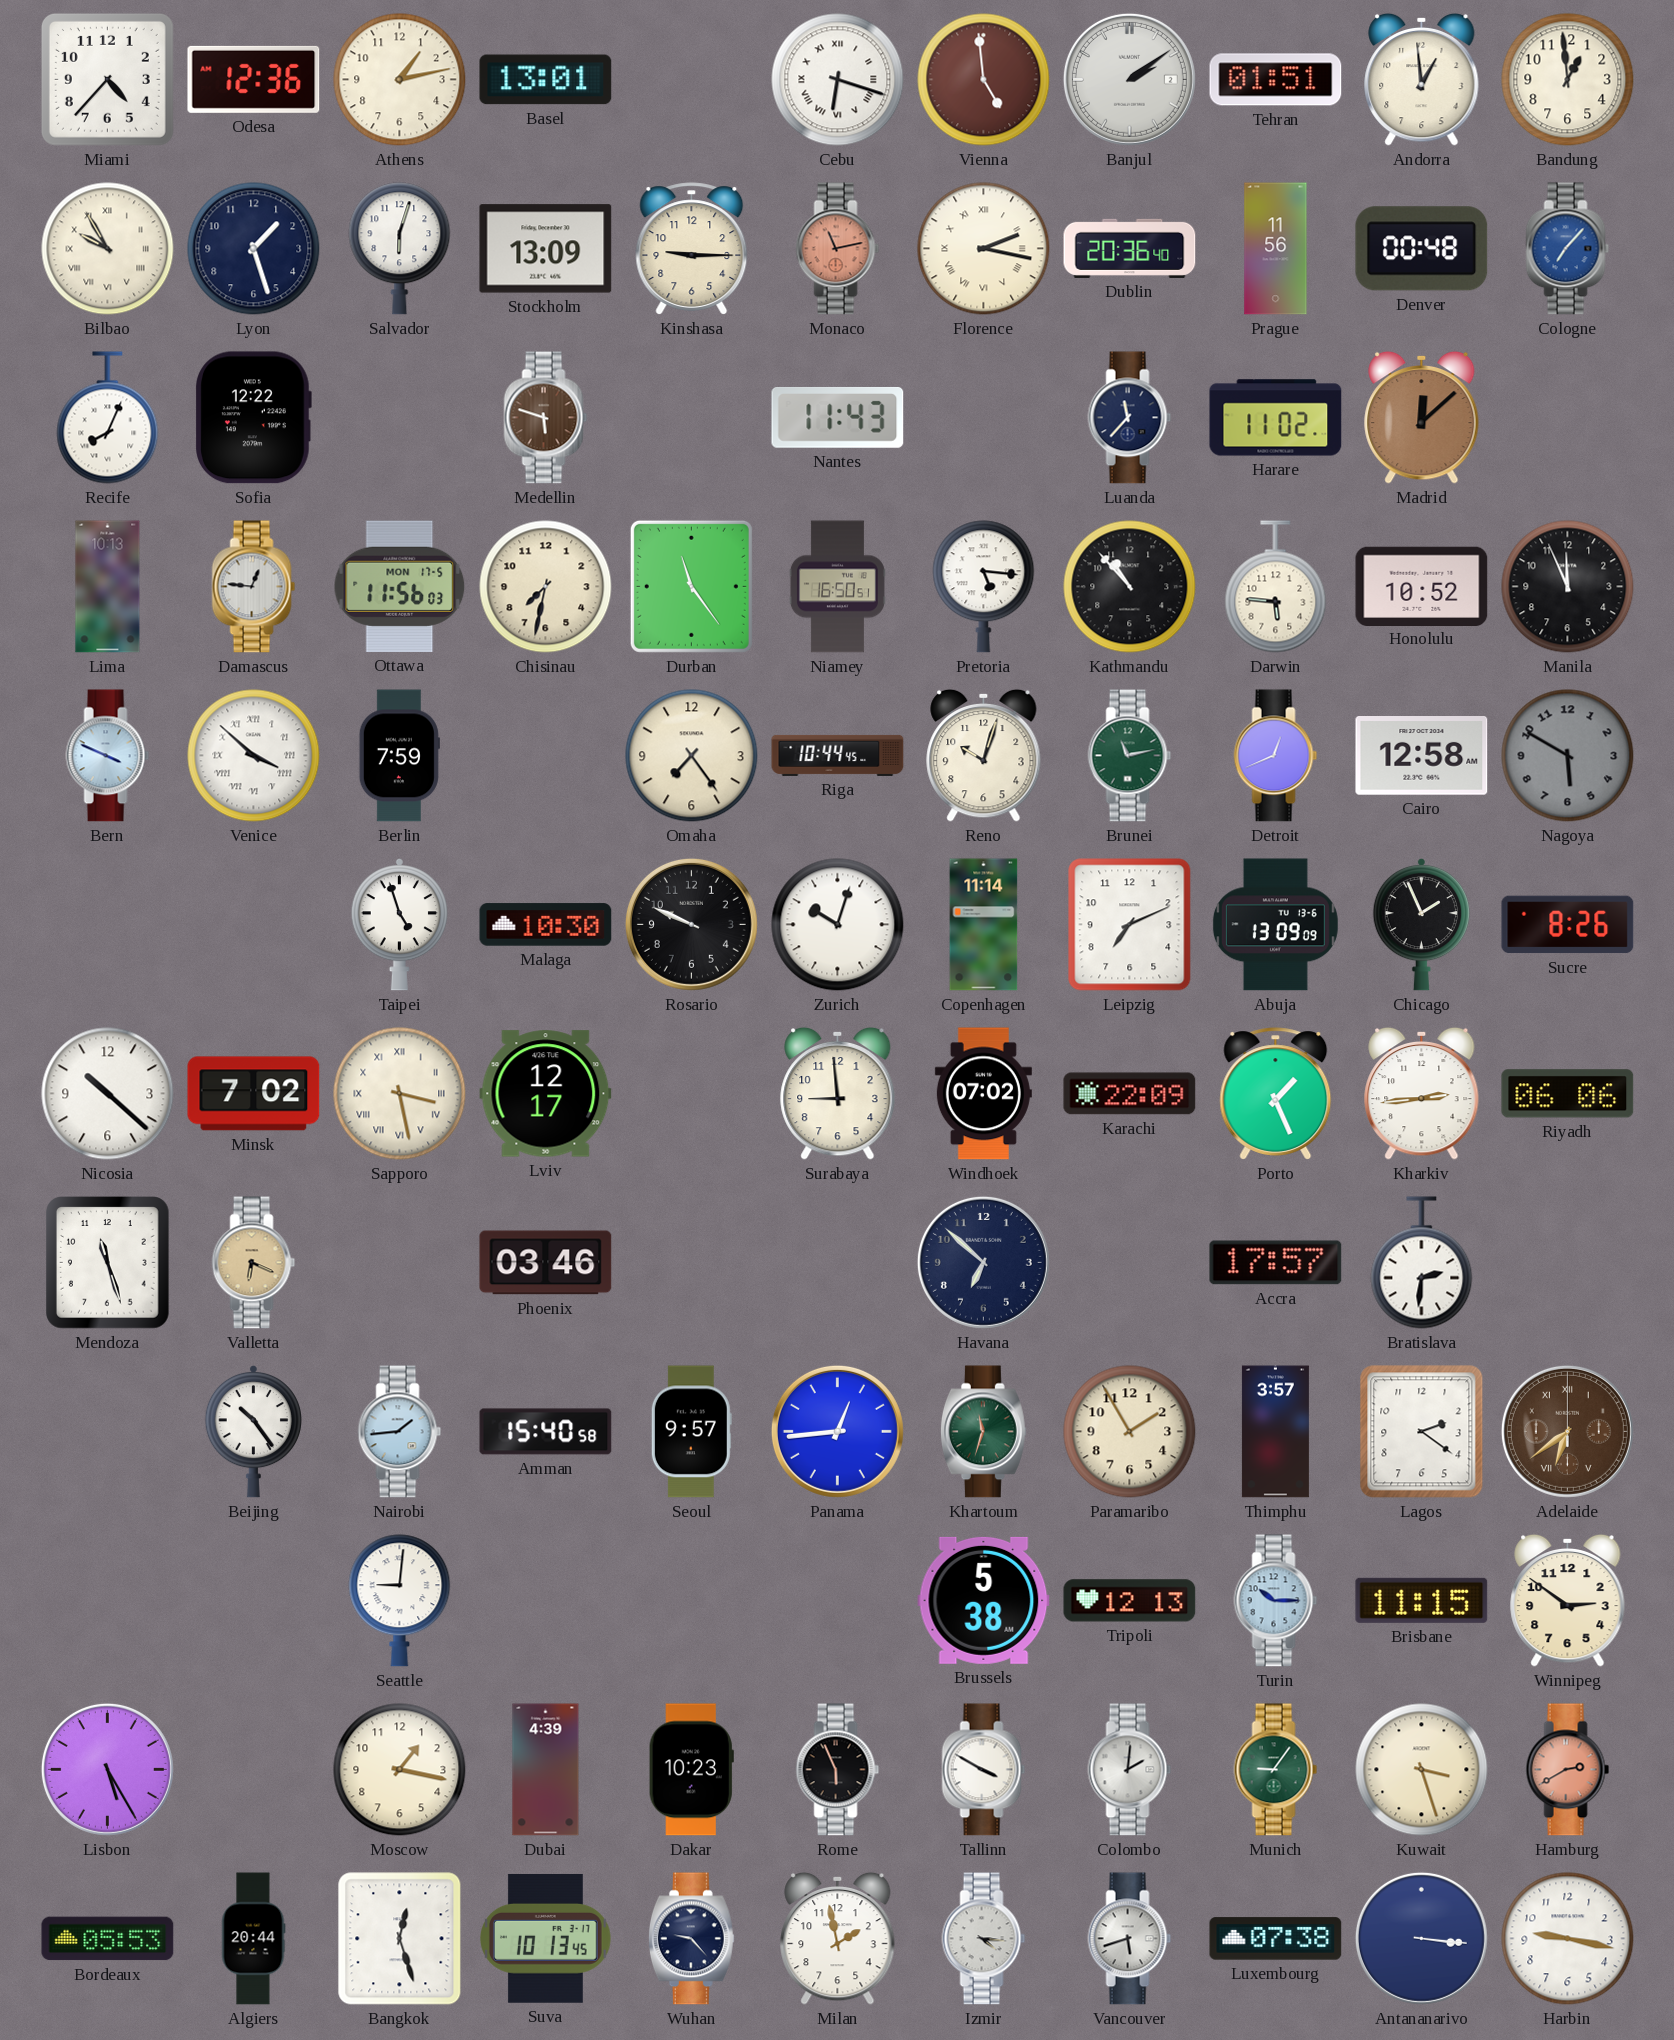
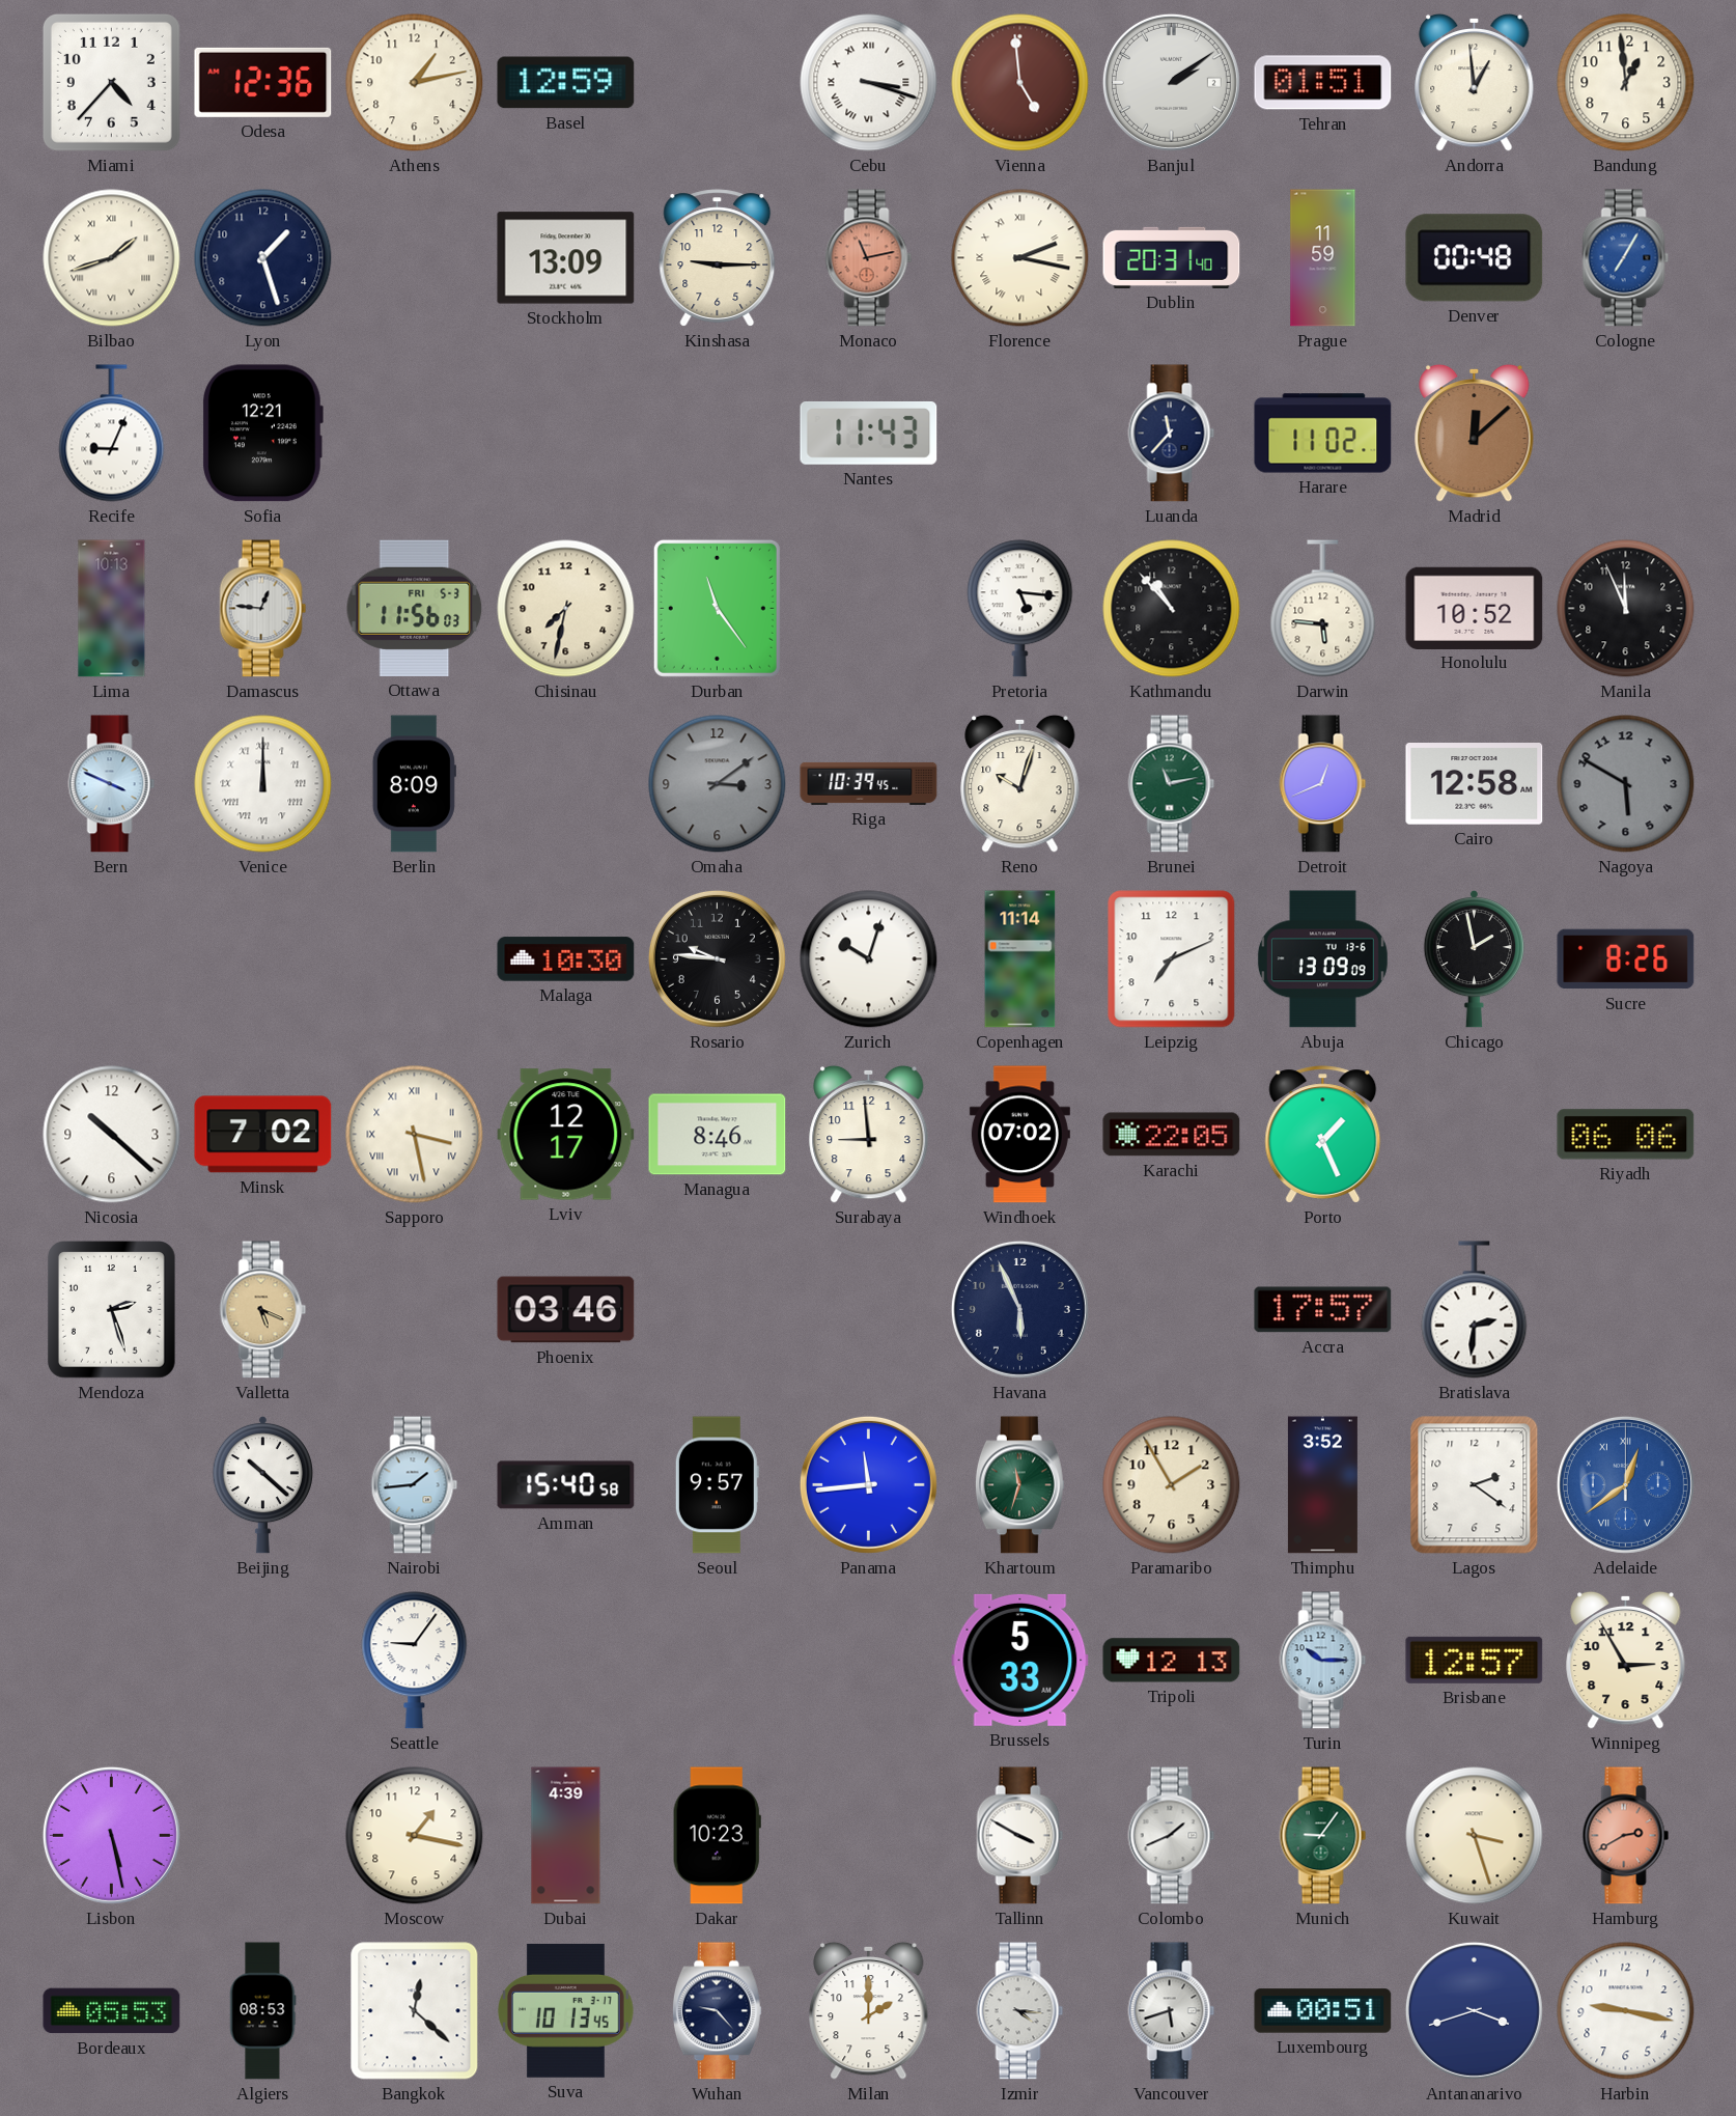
Basel: 13:01 -> 12:59 (566, 83)
Cebu: 6:18 -> 3:18 (869, 83)
Bilbao: 9:55 -> 1:42 (112, 258)
Salvador: 6:03 -> none (400, 249)
Dublin: 20:36 -> 20:31 (1172, 257)
Prague: 11:56 -> 11:59 (1323, 258)
Cologne: 7:07 -> 7:05 (1626, 258)
Recife: 8:04 -> 9:04 (112, 434)
Sofia: 12:22 -> 12:21 (263, 434)
Medellin: 5:48 -> none (546, 418)
Ottawa date: MON 17-5 -> FRI 5-3 (415, 608)
Niamey: 16:50 -> none (837, 587)
Venice: 3:52 -> 12:00 (263, 784)
Berlin: 7:59 -> 8:09 (414, 784)
Omaha: 7:24 -> 3:09 (718, 784)
Omaha dial: cream -> grey (718, 784)
Riga: 10:44 -> 10:39 (869, 783)
Taipei: 4:57 -> none (399, 924)
Rosario: 9:49 -> 9:46 (717, 958)
Chicago: 1:56 -> 1:58 (1474, 958)
Managua: none -> 8:46 (718, 1135)
Karachi: 22:09 -> 22:05 (1172, 1135)
Kharkiv: 2:44 -> none (1422, 1093)
Mendoza: 11:27 -> 2:27 (112, 1310)
Valletta: 6:19 -> 5:19 (263, 1310)
Havana: 6:52 -> 5:56 (1019, 1309)
Beijing: 10:24 -> 10:22 (262, 1484)
Panama: 12:44 -> 11:44 (868, 1484)
Thimphu: 3:57 -> 3:52 (1322, 1485)
Adelaide: 6:39 -> 12:39 (1625, 1484)
Adelaide dial: brown -> blue (1625, 1484)
Seattle: 9:01 -> 9:06 (415, 1661)
Brussels: 5:38 -> 5:33 (1020, 1660)
Brisbane: 11:15 -> 12:57 (1475, 1660)
Winnipeg: 2:51 -> 2:55 (1626, 1660)
Lisbon: 5:25 -> 5:28 (111, 1835)
Rome: 5:56 -> none (838, 1770)
Colombo: 2:01 -> 1:41 (1172, 1836)
Algiers: 20:44 -> 08:53 (262, 2011)
Bangkok: 12:27 -> 12:22 (415, 2011)
Milan: 1:58 -> 2:00 (869, 2010)
Luxembourg: 07:38 -> 00:51 (1323, 2011)
Antananarivo: 3:16 -> 3:42 (1474, 2010)
